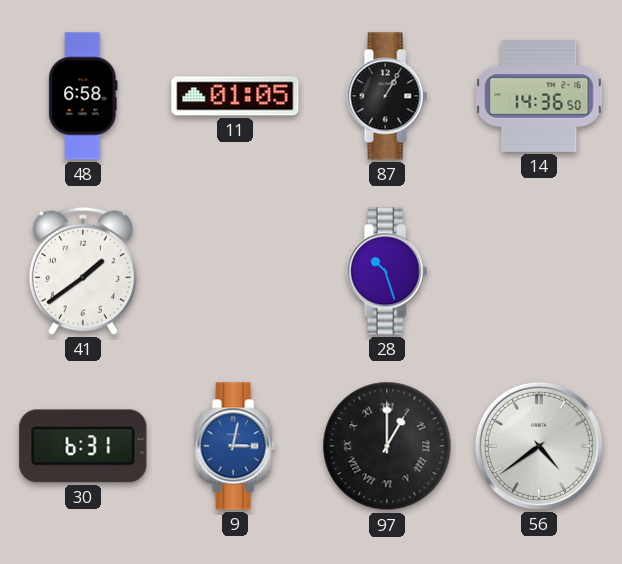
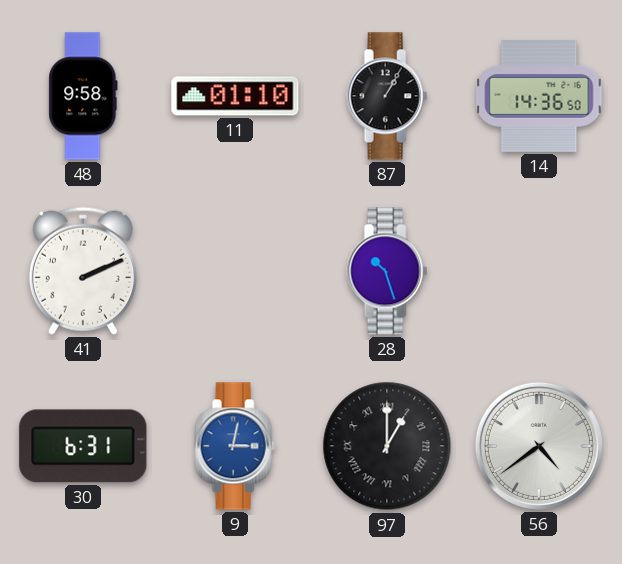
48: 6:58 -> 9:58 (83, 96)
11: 01:05 -> 01:10 (235, 96)
41: 1:39 -> 2:11 (83, 271)
